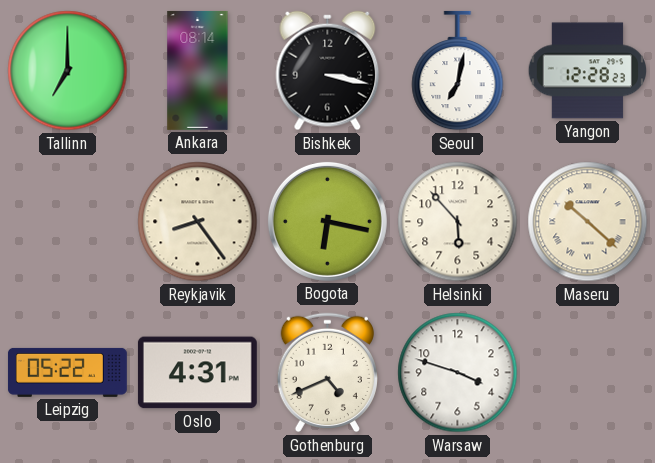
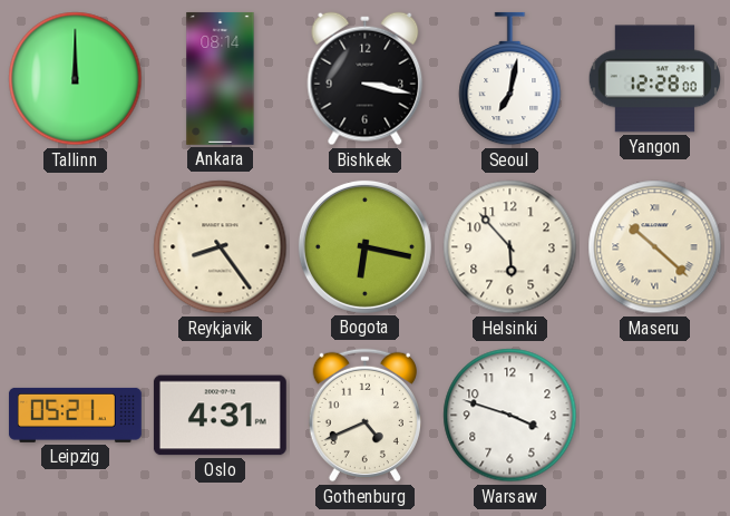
Tallinn: 7:00 -> 12:00 (76, 79)
Yangon: 12:28:23 -> 12:28:00 (654, 79)
Leipzig: 05:22 -> 05:21 (75, 415)
